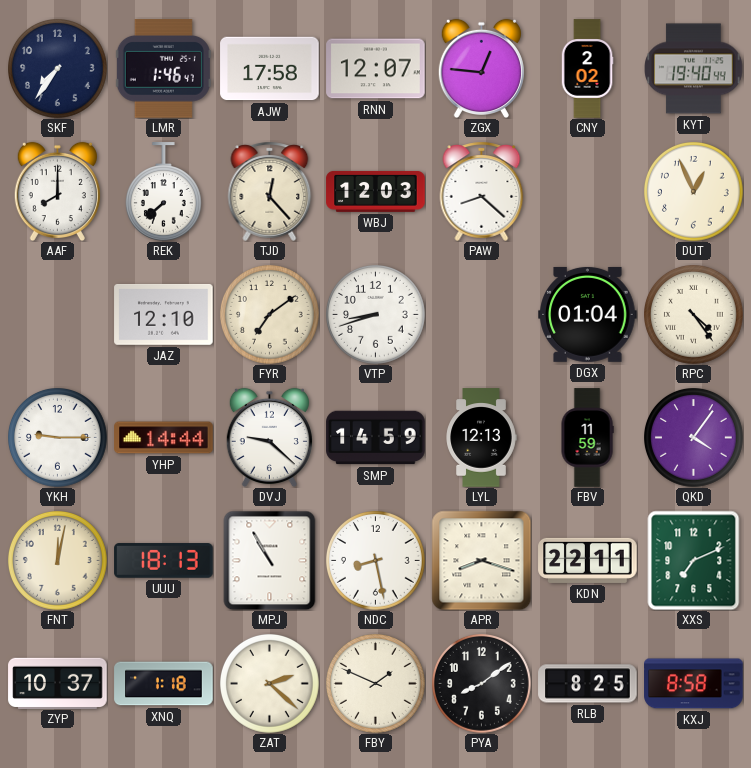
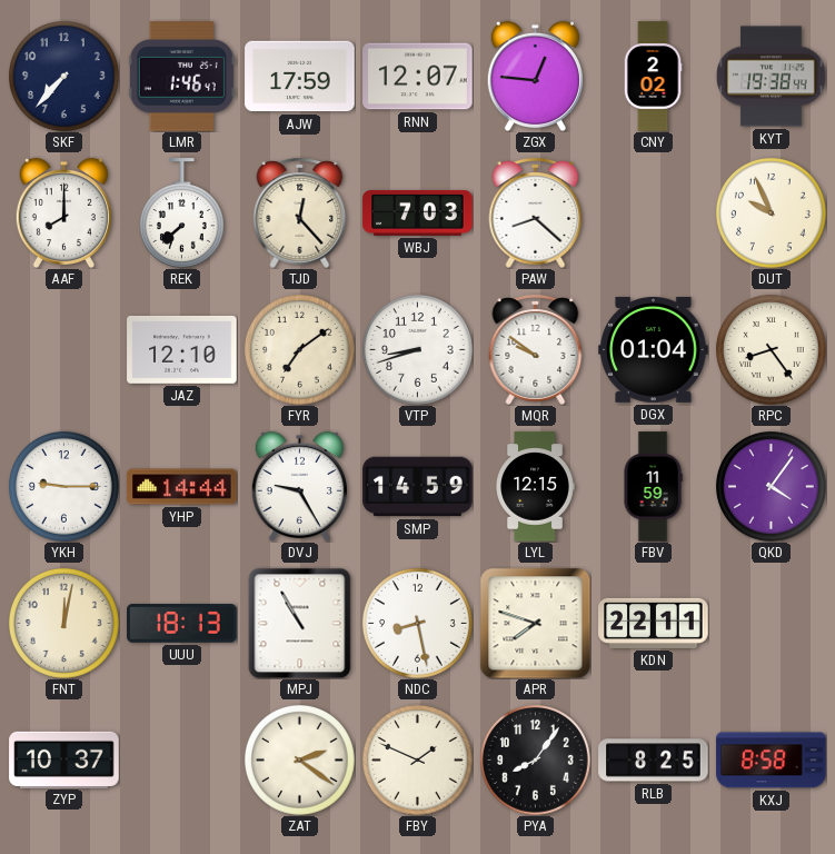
SKF: 7:36 -> 7:37 (64, 77)
AJW: 17:58 -> 17:59 (300, 77)
KYT: 19:40 -> 19:38 (772, 77)
WBJ: 12:03 -> 7:03 (418, 212)
DUT: 12:56 -> 9:56 (772, 213)
MQR: none -> 9:51 (536, 349)
RPC: 4:24 -> 8:24 (772, 350)
DVJ: 9:22 -> 9:25 (299, 486)
LYL: 12:13 -> 12:15 (535, 487)
APR: 8:18 -> 7:48 (535, 623)
XXS: 7:11 -> none (694, 560)
XNQ: 1:18 -> none (164, 684)
ZAT: 2:22 -> 2:21 (300, 761)
PYA: 8:09 -> 8:06 (536, 761)
